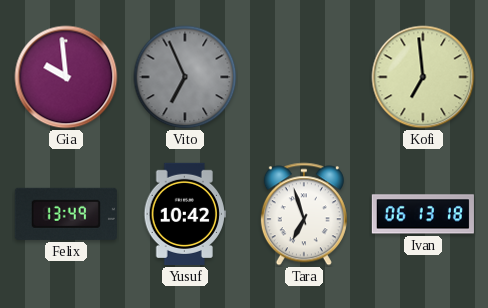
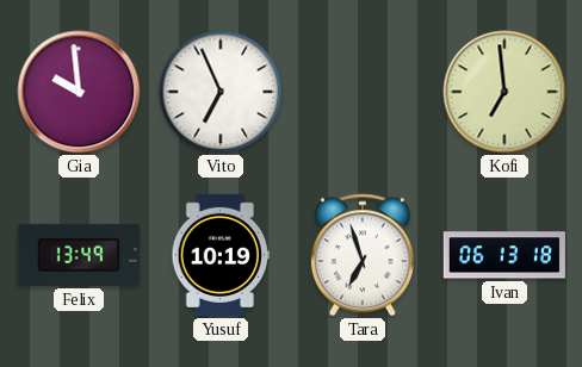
Vito dial: grey -> white (221, 92)
Yusuf: 10:42 -> 10:19 (219, 255)
